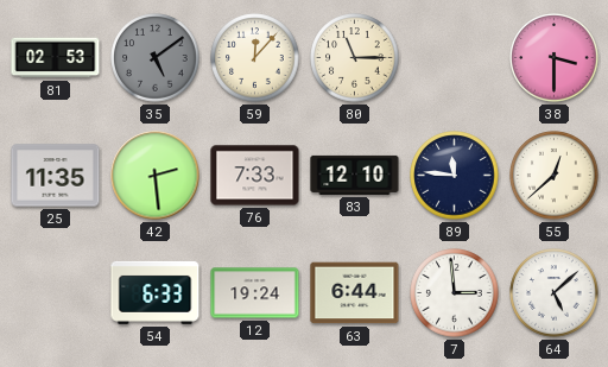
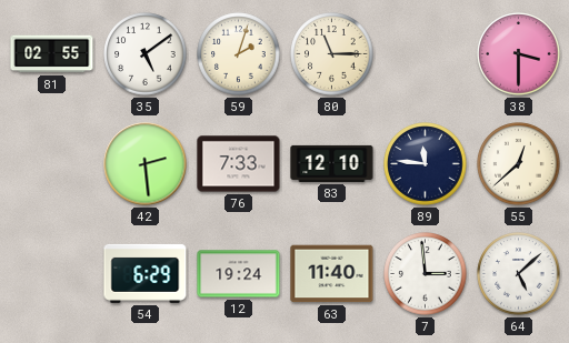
81: 02:53 -> 02:55 (52, 54)
35 dial: grey -> white (146, 54)
59: 12:07 -> 2:03 (239, 54)
25: 11:35 -> none (56, 176)
54: 6:33 -> 6:29 (146, 273)
63: 6:44 -> 11:40 (332, 274)
